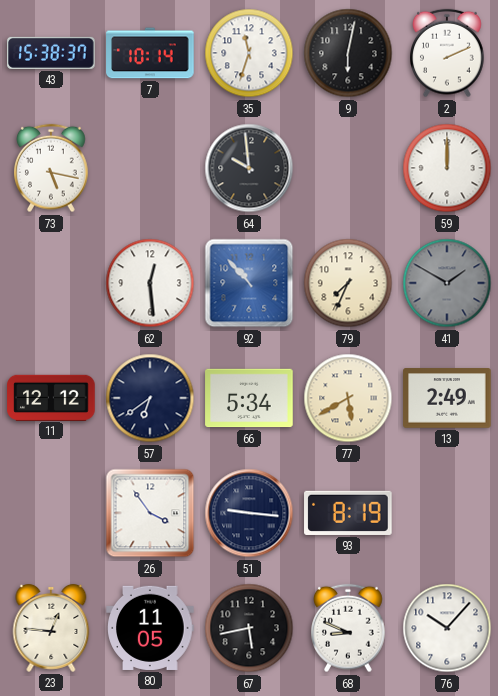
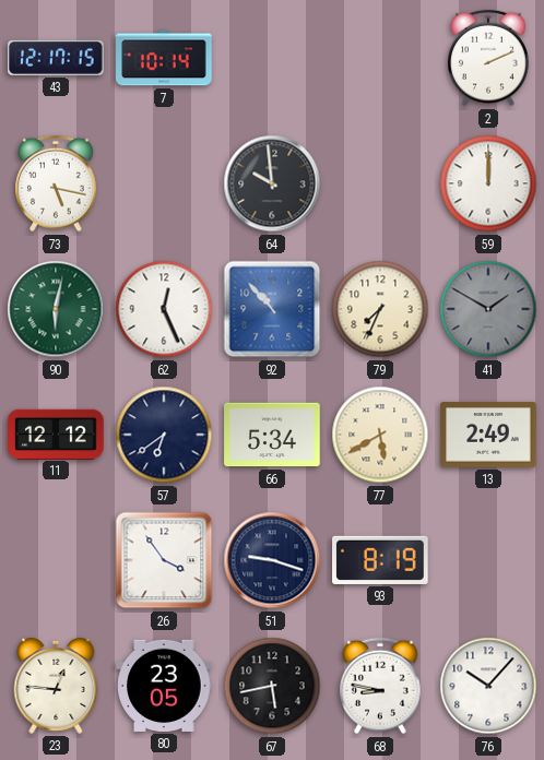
43: 15:38 -> 12:17 (56, 58)
35: 11:33 -> none (249, 53)
9: 6:02 -> none (348, 53)
90: none -> 6:02 (56, 309)
62: 12:29 -> 12:26 (164, 309)
51: 9:16 -> 9:18 (272, 560)
80: 11:05 -> 23:05 (164, 686)
68: 8:49 -> 8:47 (381, 686)
